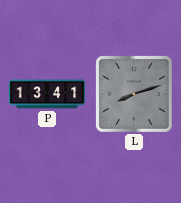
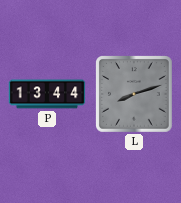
P: 13:41 -> 13:44 (47, 94)
